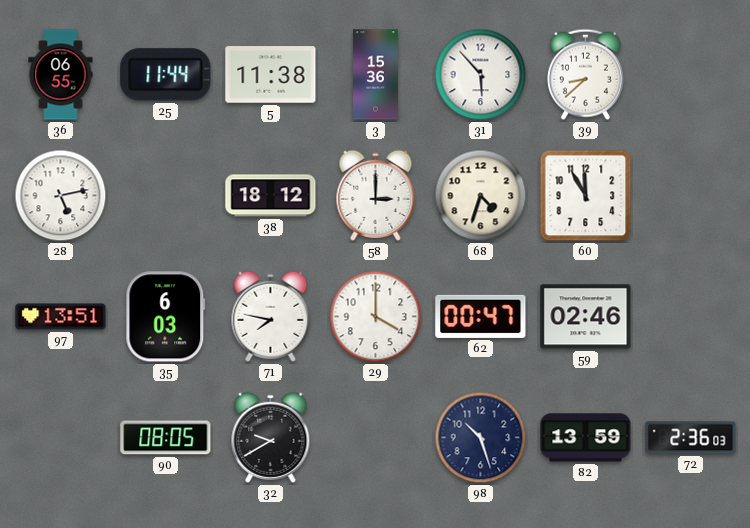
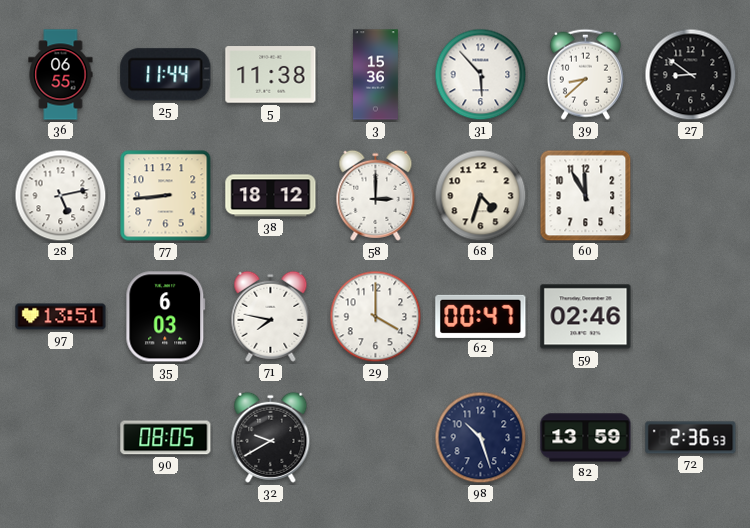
27: none -> 8:51 (691, 75)
77: none -> 8:44 (166, 196)
72: 2:36:03 -> 2:36:53 (691, 438)
